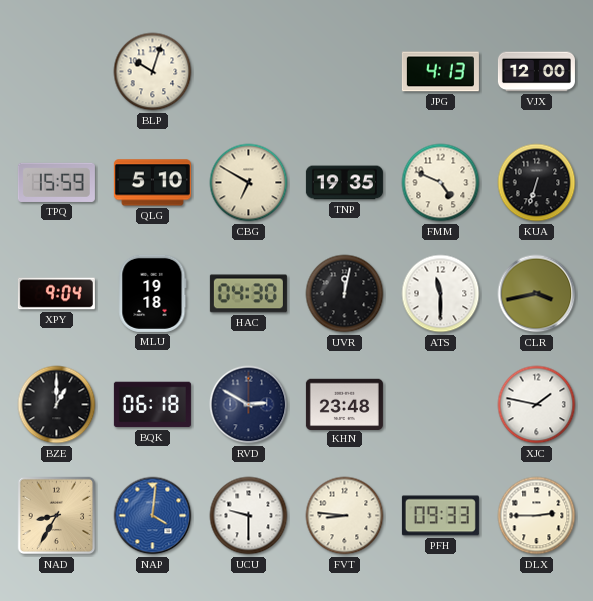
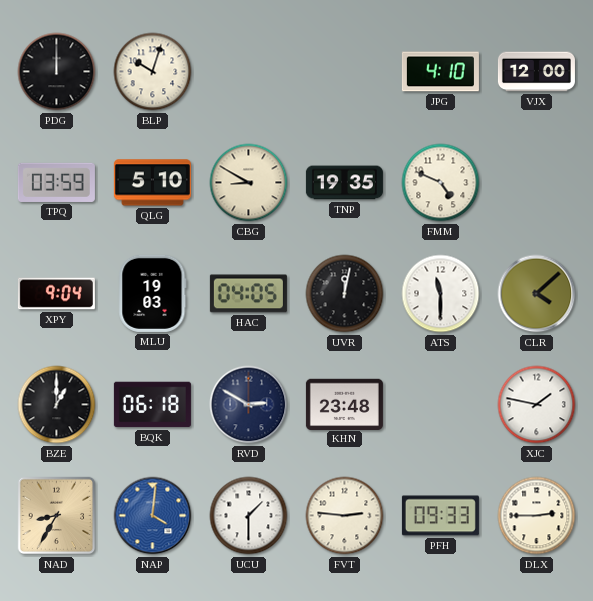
PDG: none -> 12:00 (57, 72)
JPG: 4:13 -> 4:10 (440, 72)
TPQ: 15:59 -> 03:59 (56, 182)
CBG: 6:50 -> 8:50 (249, 183)
KUA: 6:33 -> none (537, 183)
MLU: 19:18 -> 19:03 (153, 293)
HAC: 04:30 -> 04:05 (248, 294)
CLR: 3:43 -> 4:08 (537, 294)
UCU: 9:30 -> 1:30 (249, 516)
FVT: 8:46 -> 2:46 (345, 516)
